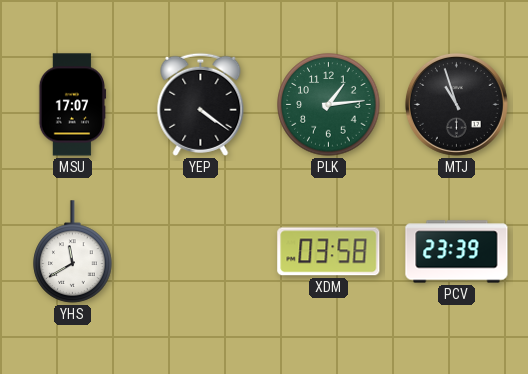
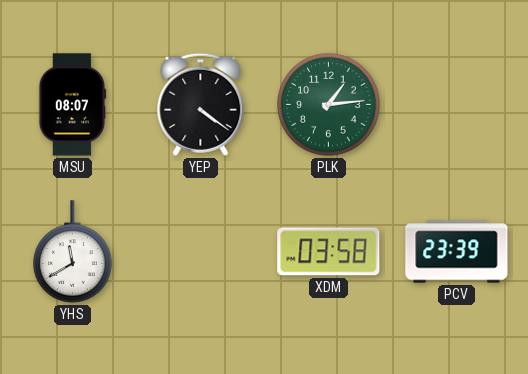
MSU: 17:07 -> 08:07 (72, 105)
MTJ: 10:57 -> none (456, 104)
